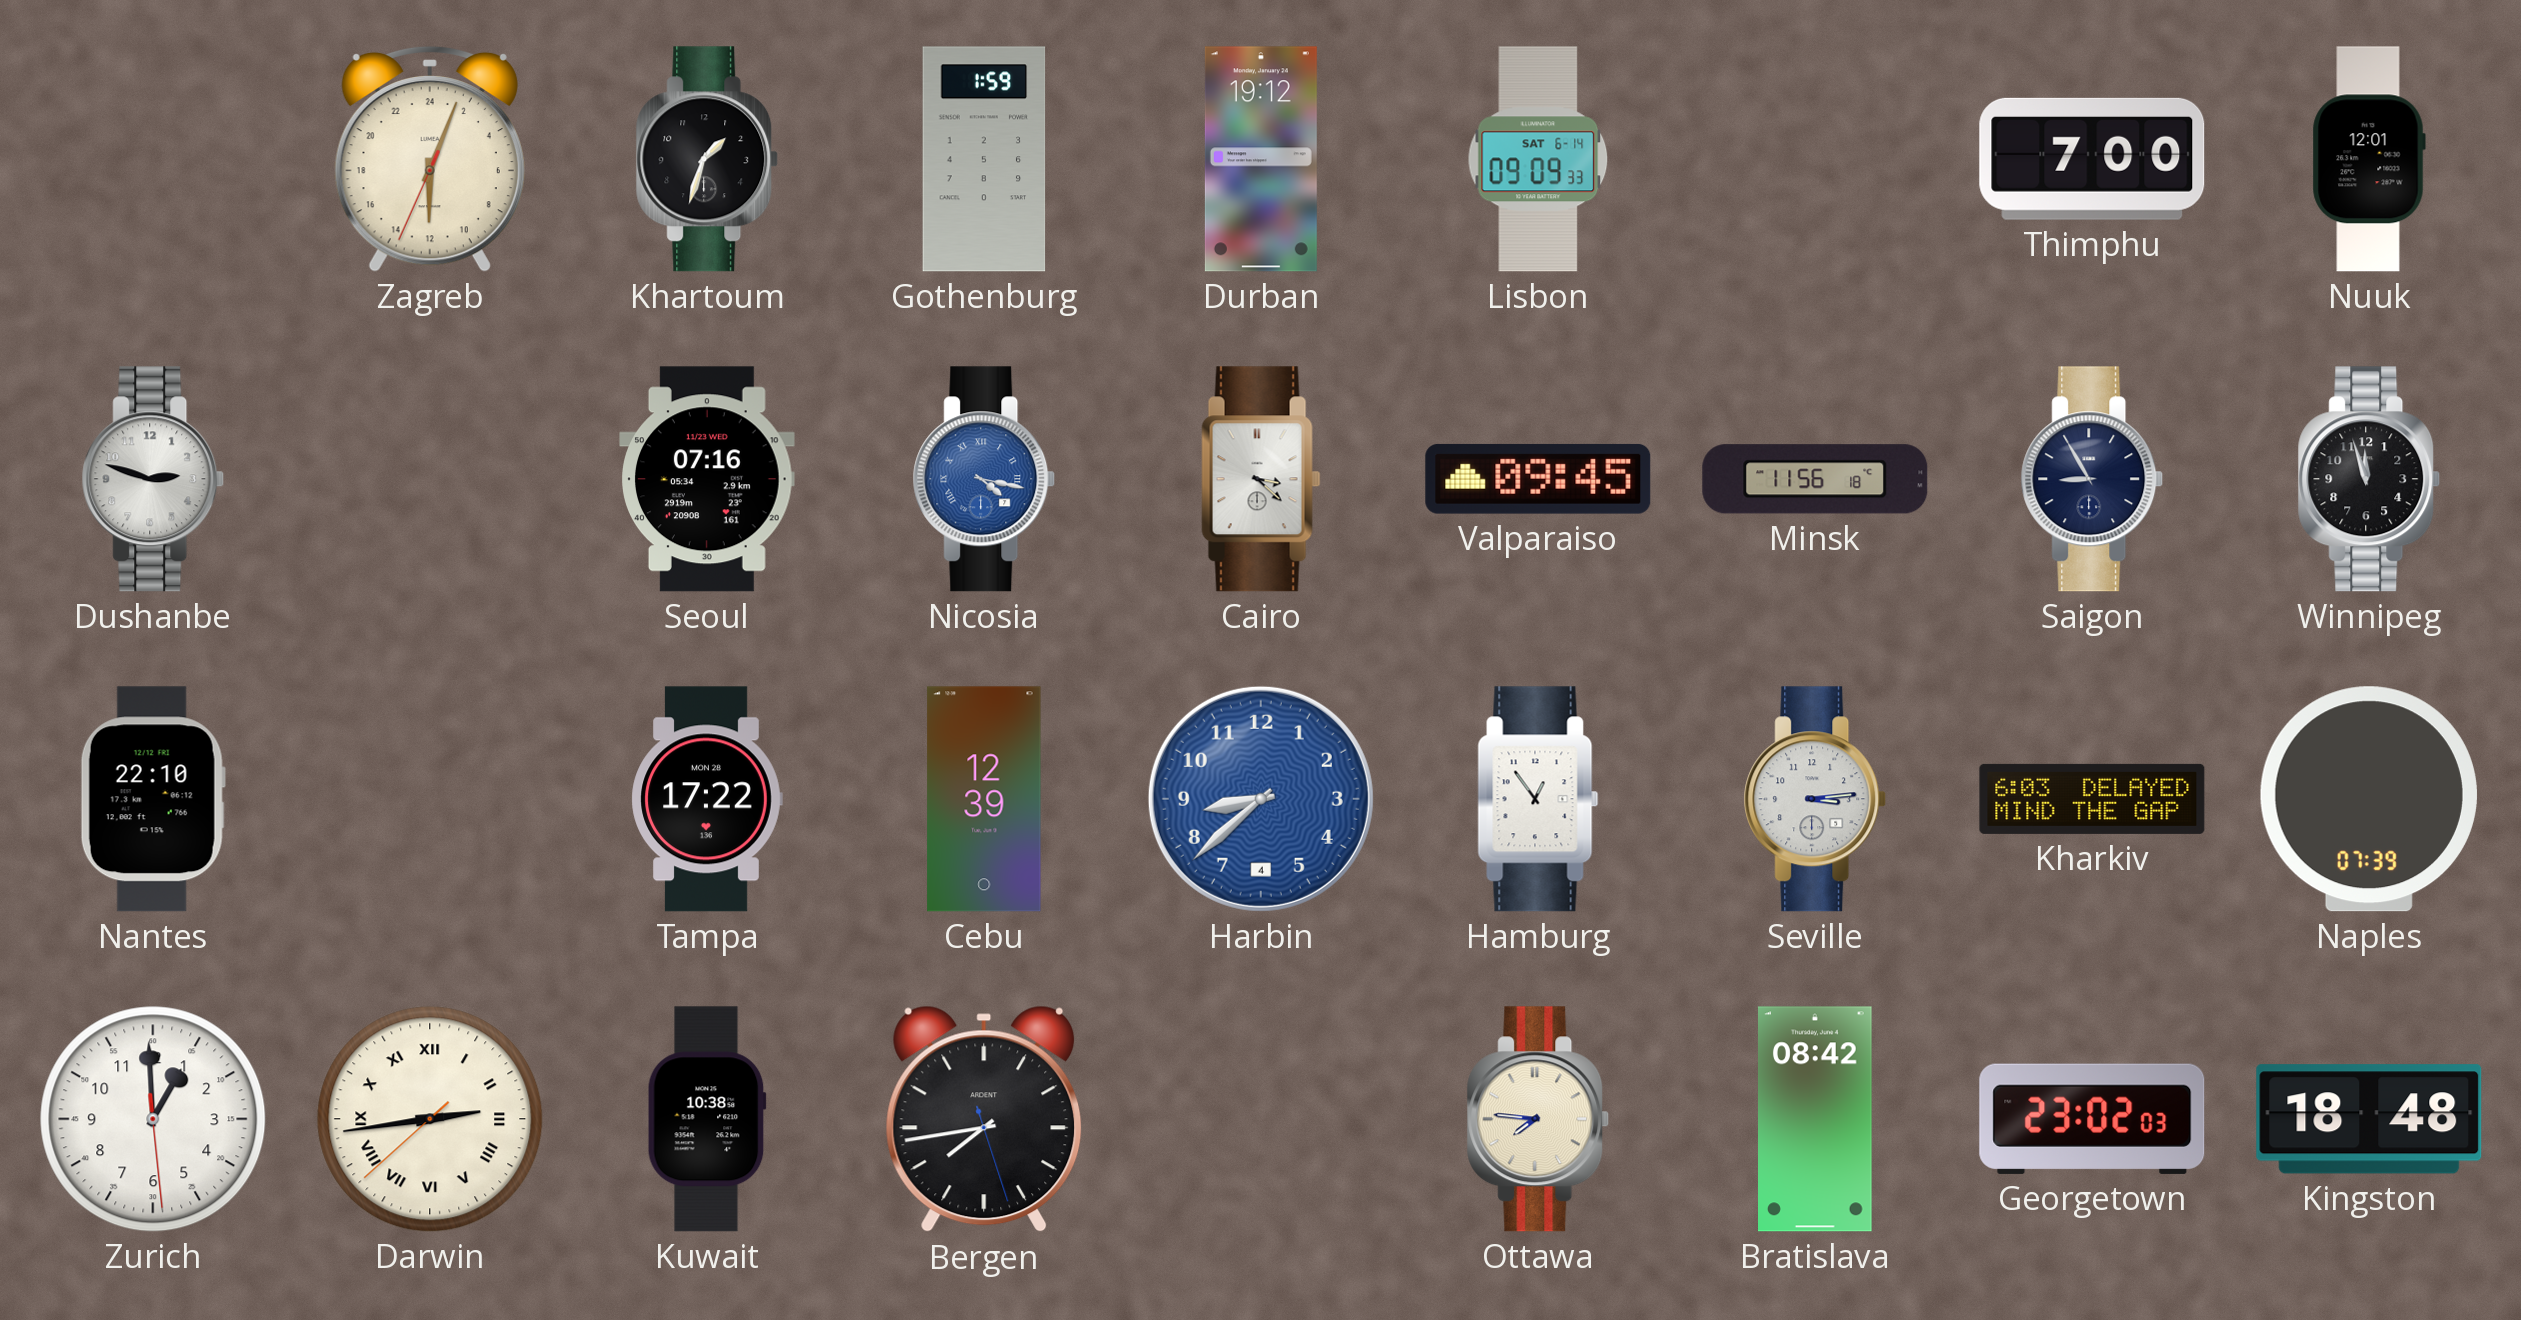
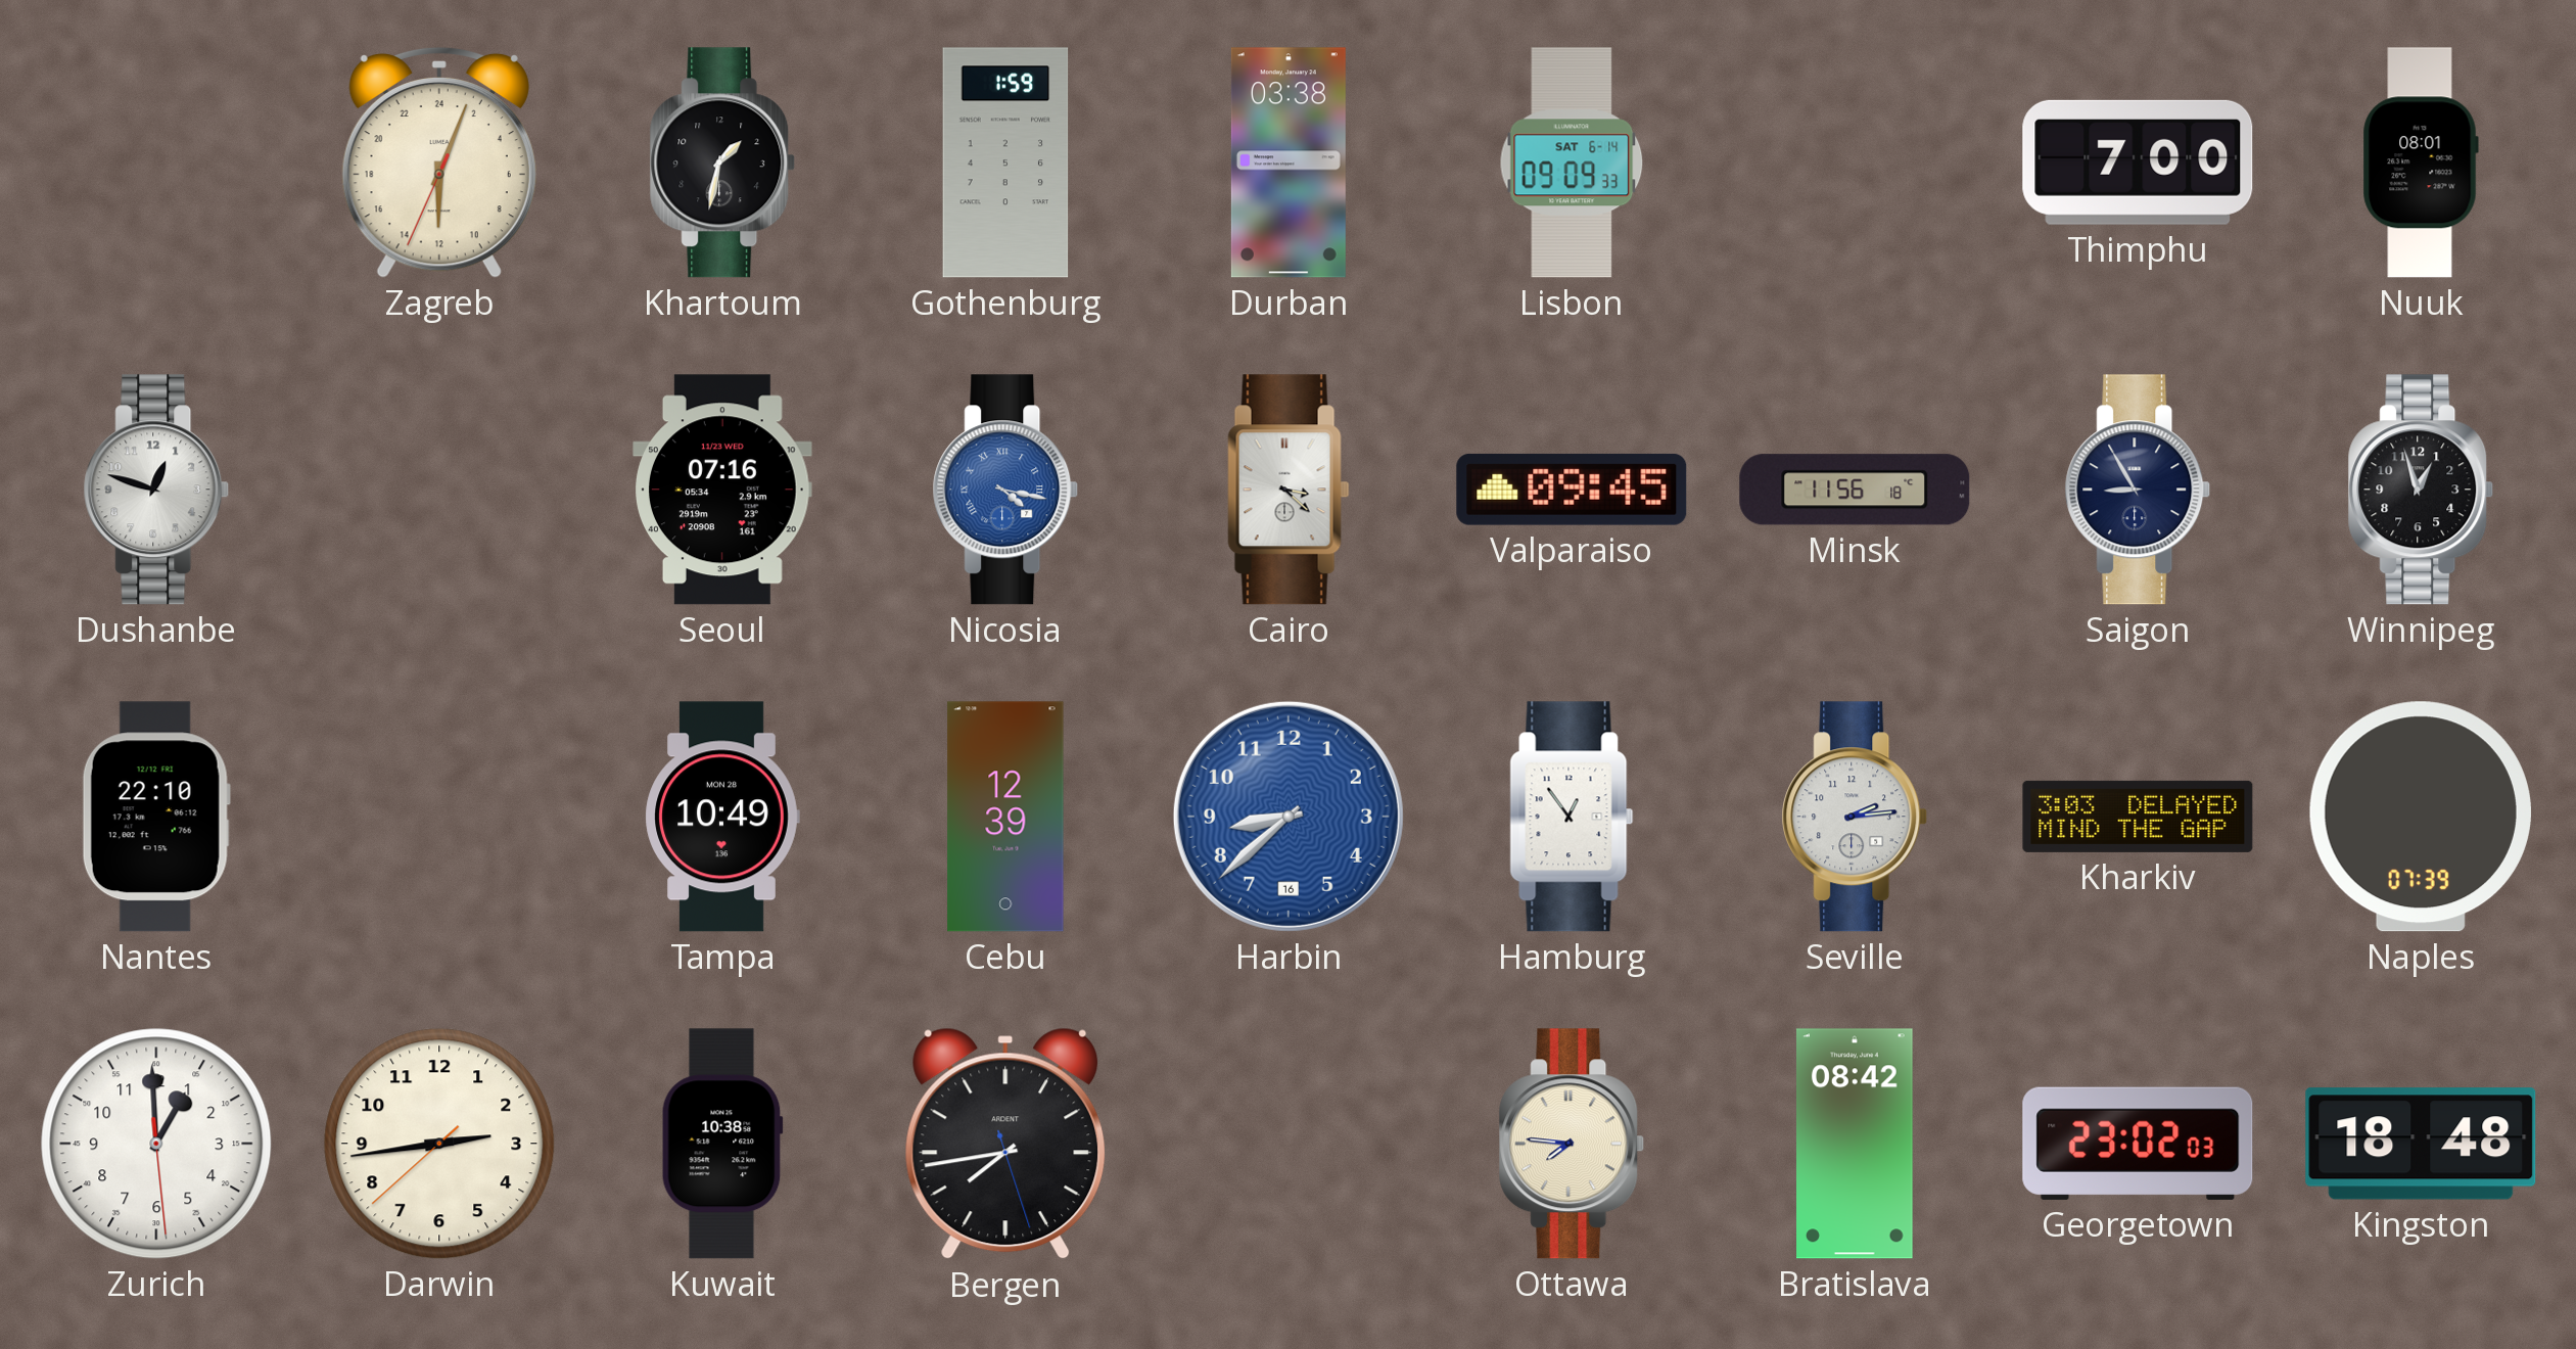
Khartoum: 1:33 -> 1:32 (722, 162)
Durban: 19:12 -> 03:38 (1289, 162)
Nuuk: 12:01 -> 08:01 (2421, 162)
Dushanbe: 2:48 -> 12:48 (156, 490)
Winnipeg: 11:57 -> 12:57 (2421, 490)
Tampa: 17:22 -> 10:49 (722, 817)
Harbin date: 4 -> 16 (1289, 817)
Seville: 3:14 -> 2:14 (1855, 817)
Kharkiv: 6:03 -> 3:03 (2138, 817)
Darwin numerals: Roman -> Arabic (439, 1144)
